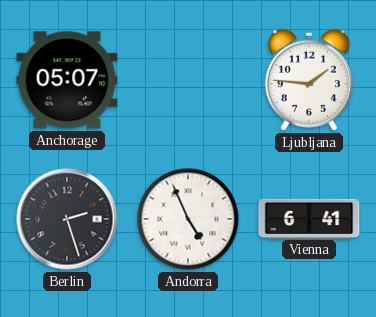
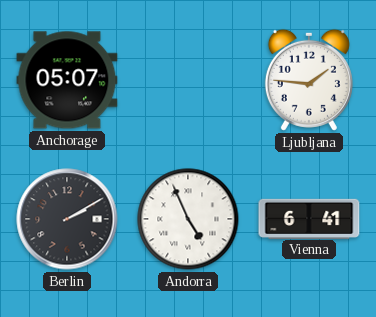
Berlin: 2:27 -> 2:10 (67, 219)
